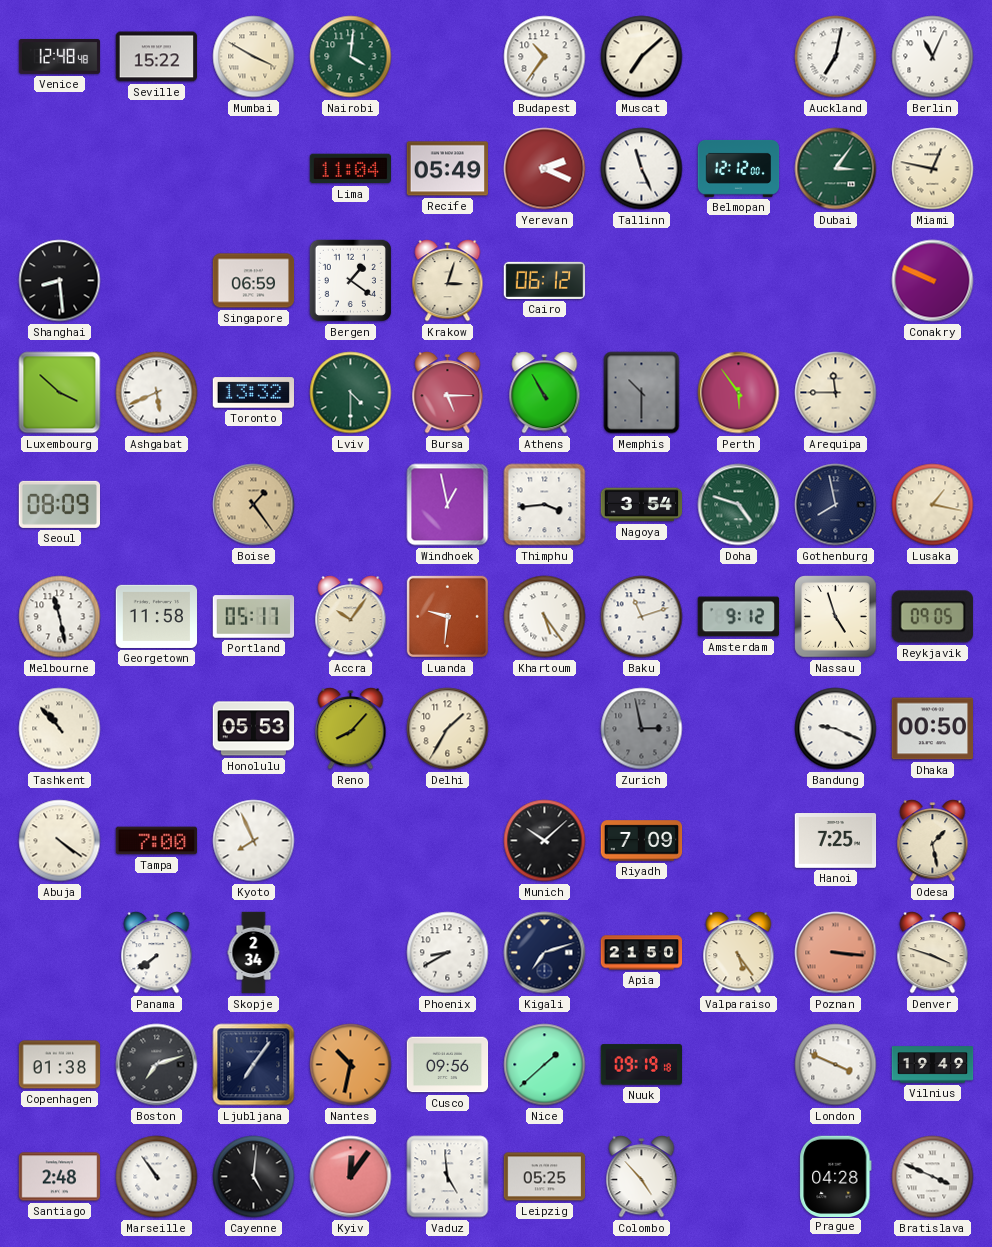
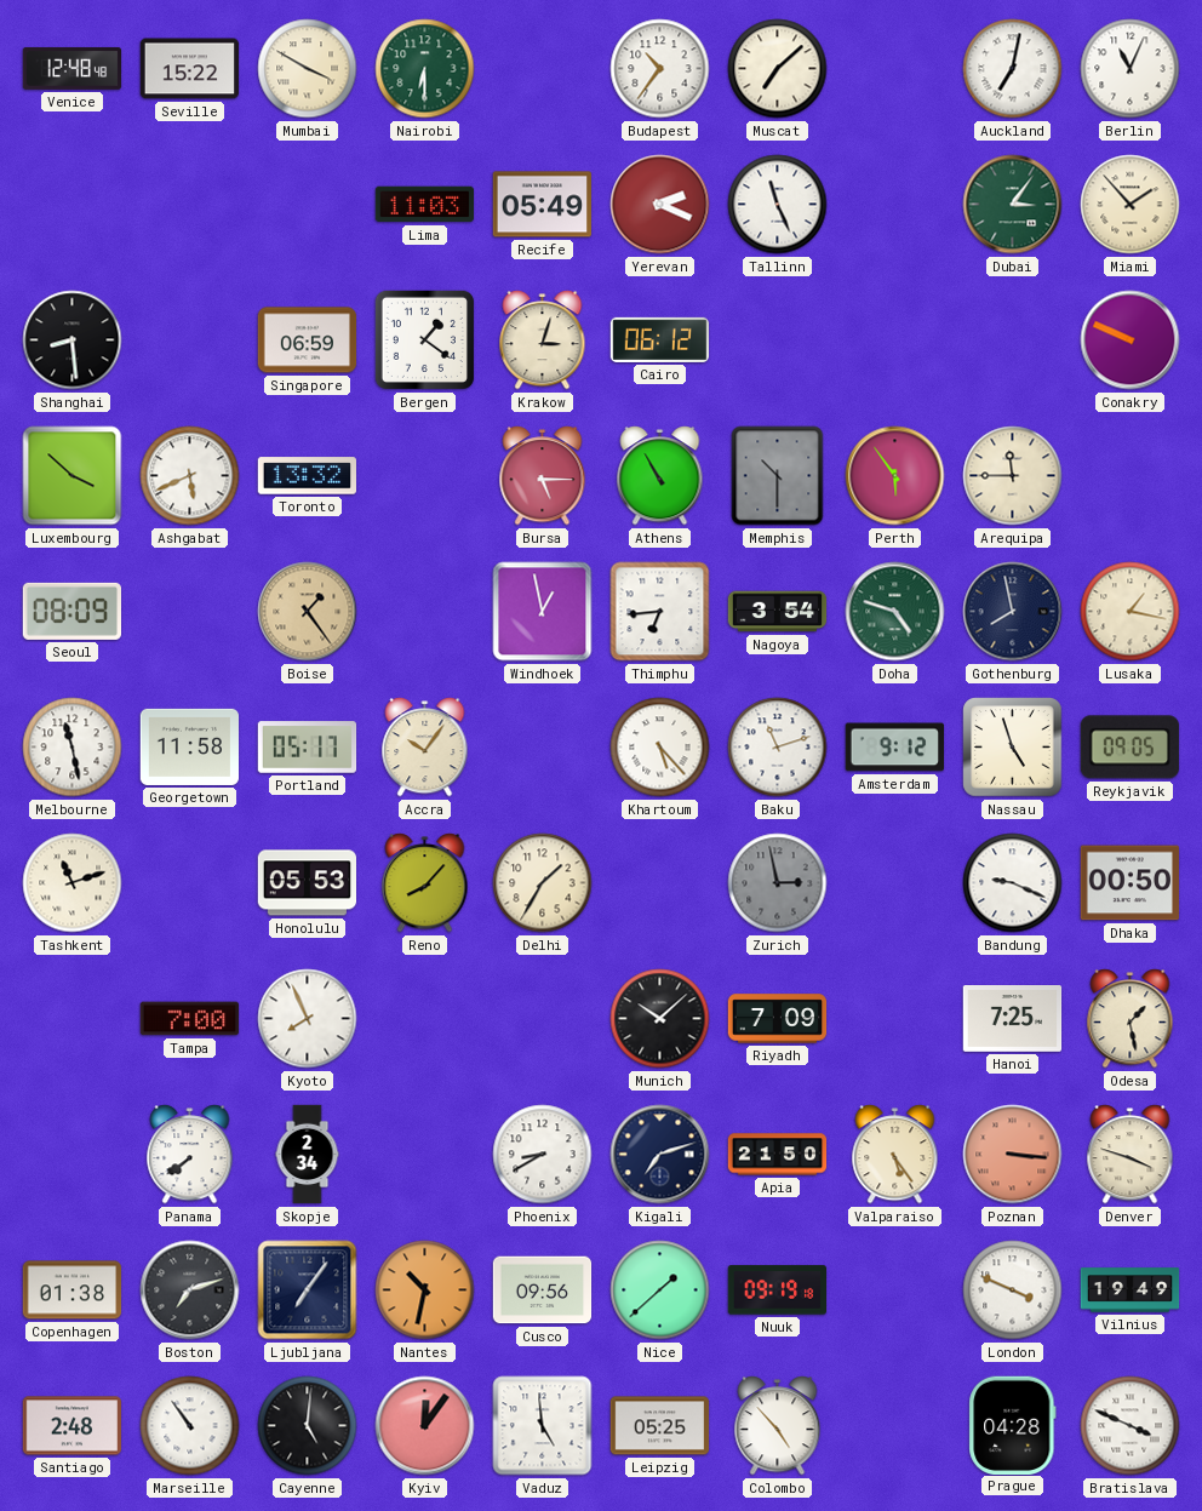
Nairobi: 4:01 -> 6:30 (425, 69)
Lima: 11:04 -> 11:03 (424, 205)
Belmopan: 12:12 -> none (739, 168)
Miami: 12:47 -> 1:53 (1131, 205)
Lviv: 4:30 -> none (351, 393)
Thimphu: 3:44 -> 6:44 (660, 612)
Luanda: 9:31 -> none (447, 616)
Khartoum: 5:24 -> 5:23 (660, 748)
Tashkent: 10:53 -> 11:12 (73, 883)
Abuja: 4:21 -> none (60, 841)
